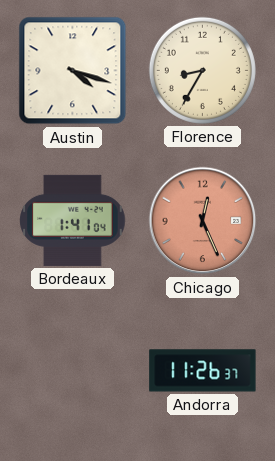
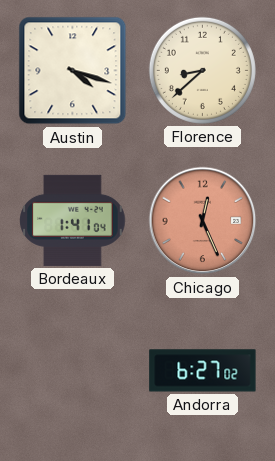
Florence: 8:35 -> 8:38 (202, 70)
Andorra: 11:26 -> 6:27 (203, 371)
